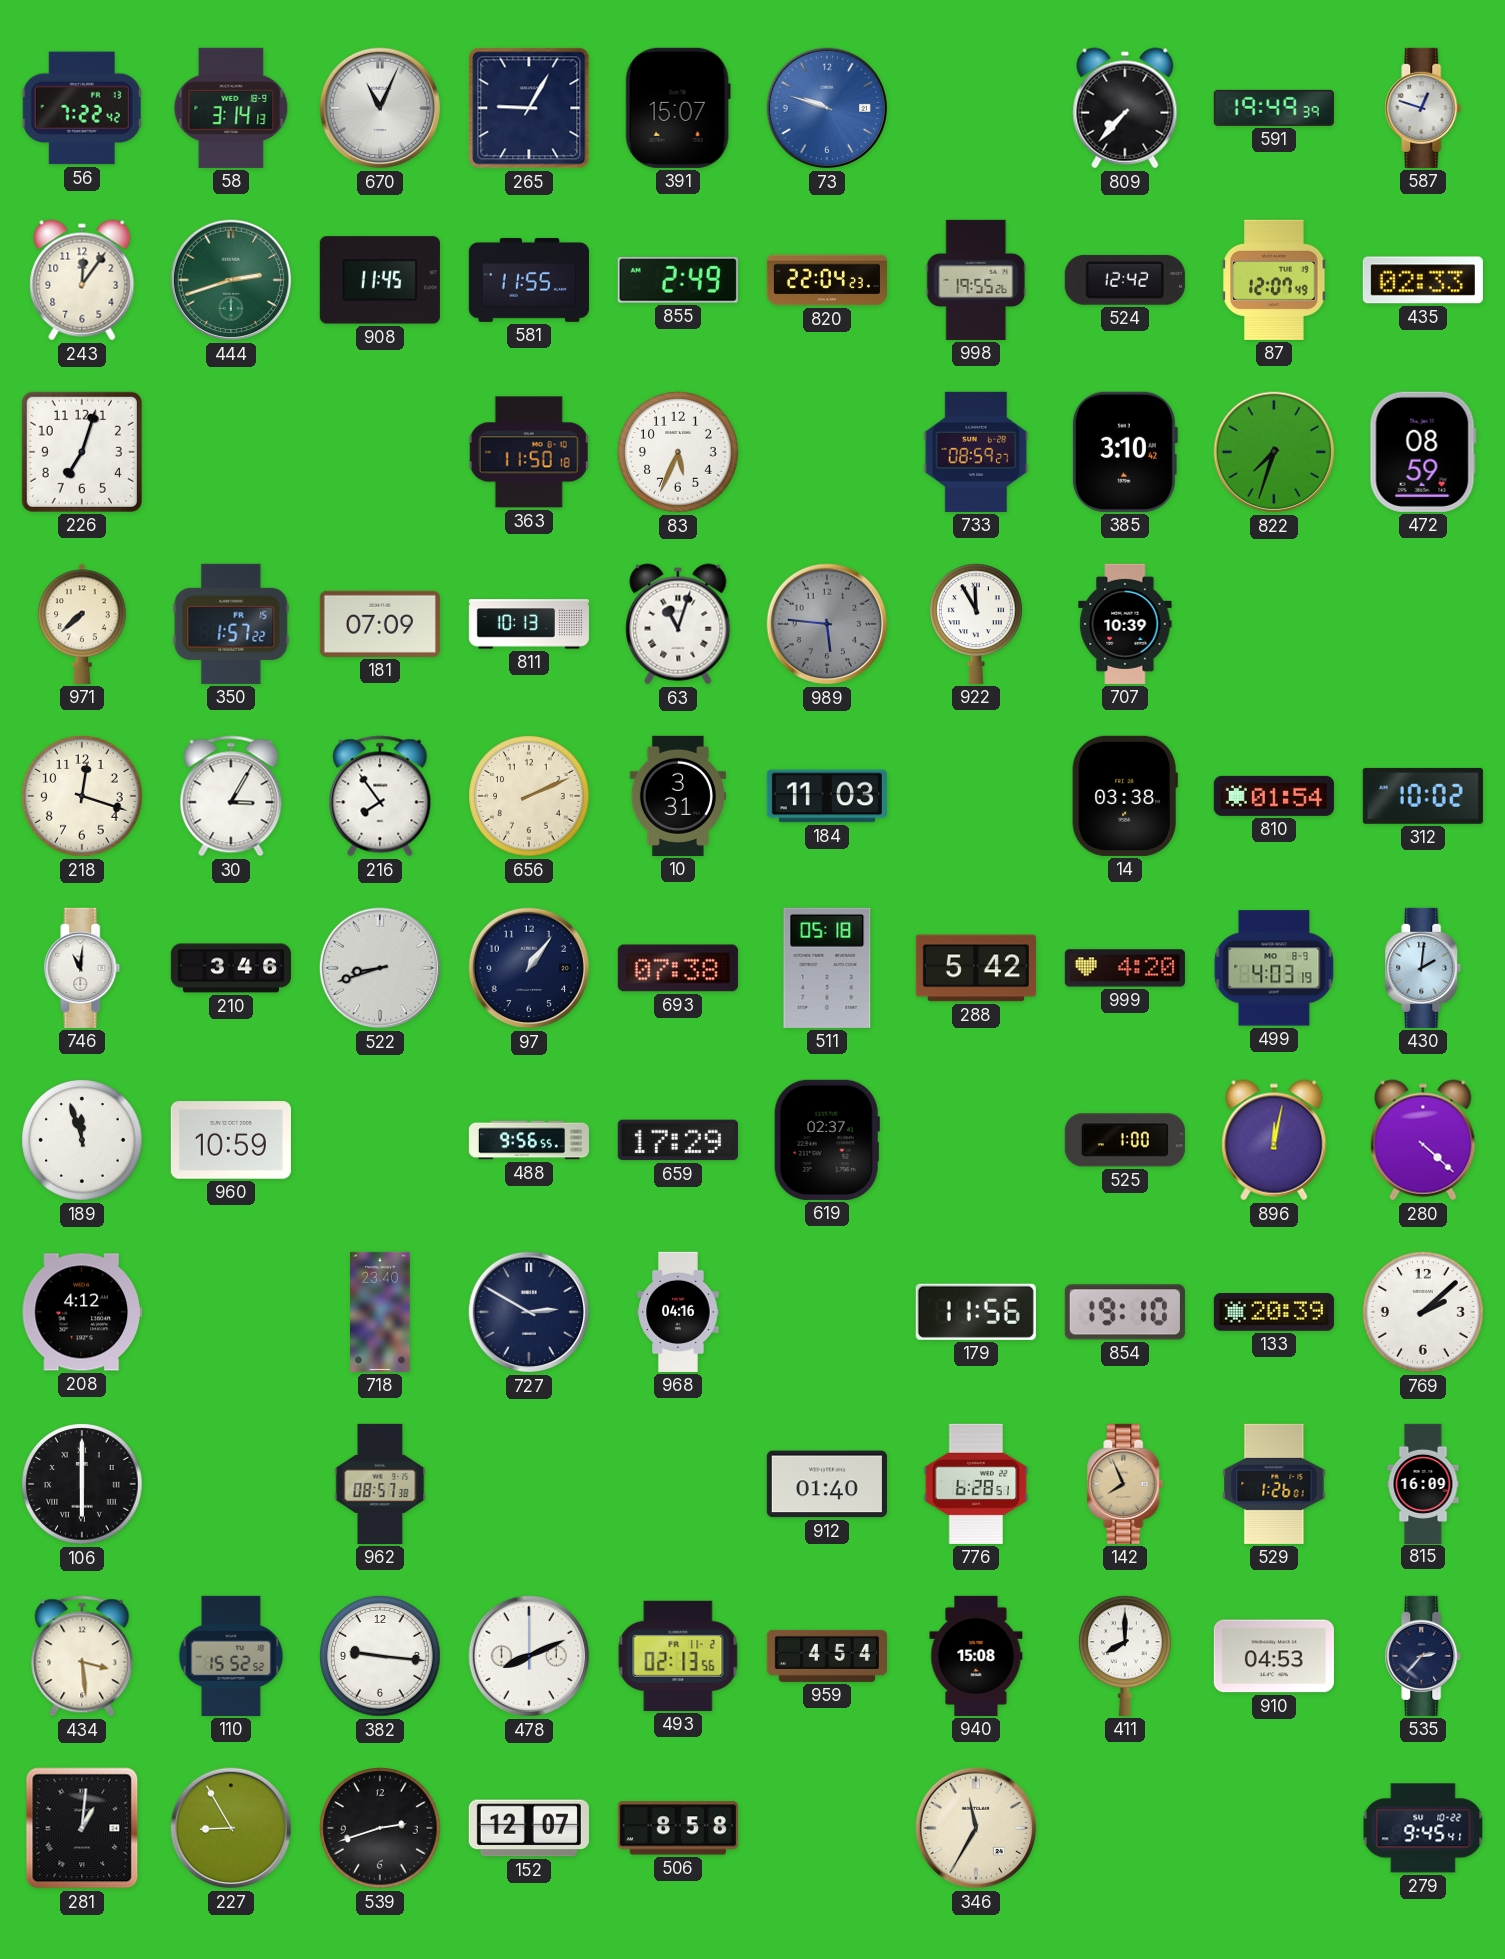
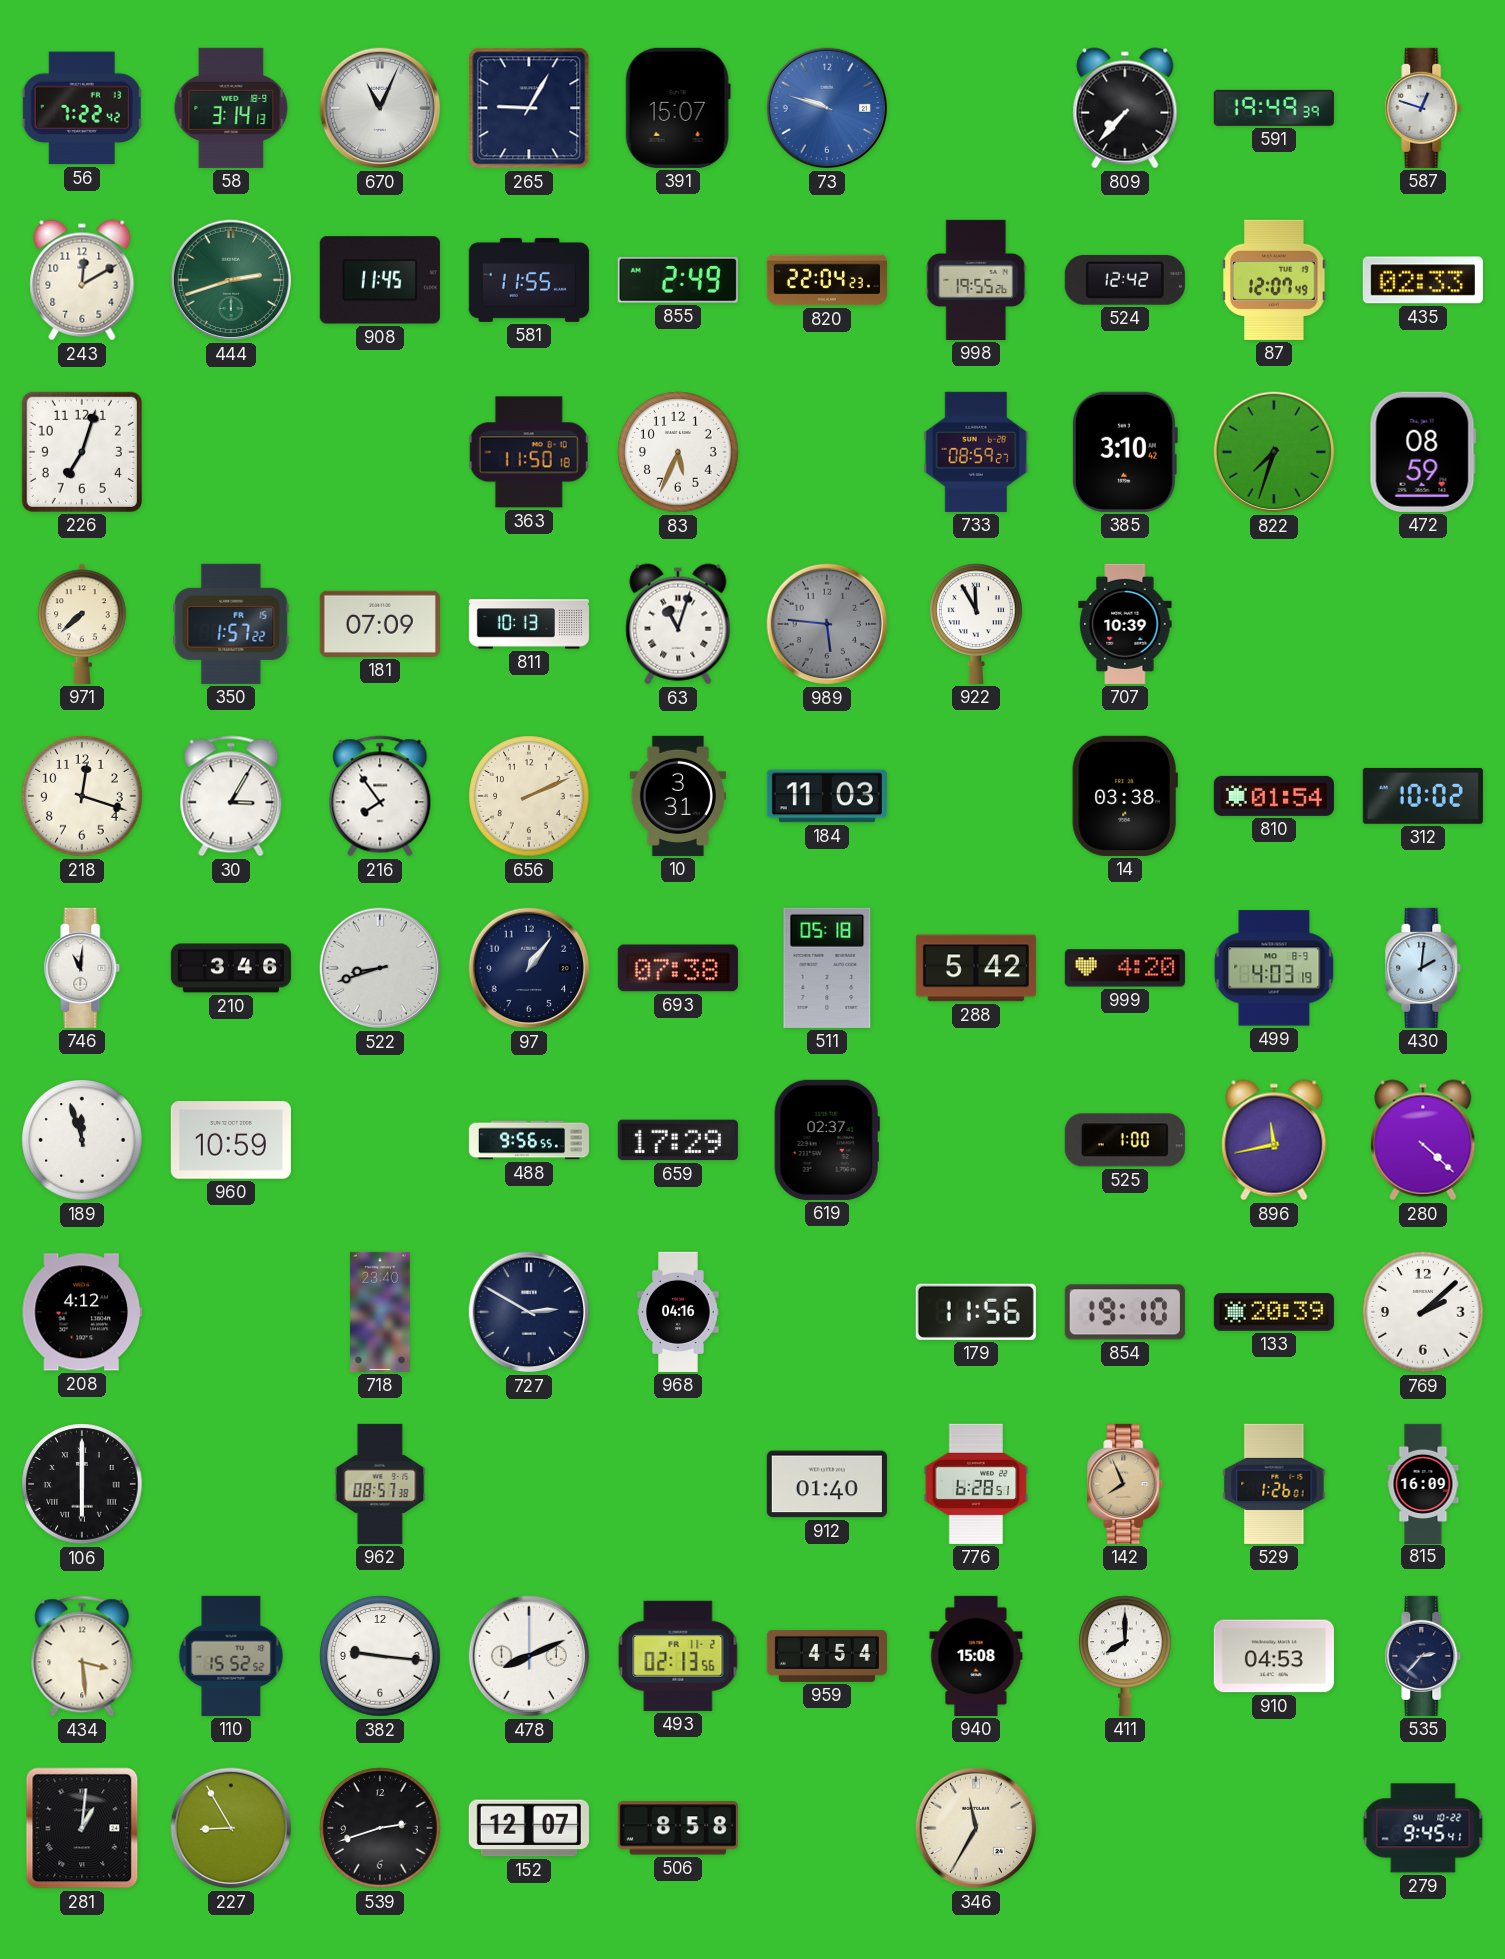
243: 12:06 -> 12:10 (82, 280)
896: 12:02 -> 11:43 (1274, 1140)
